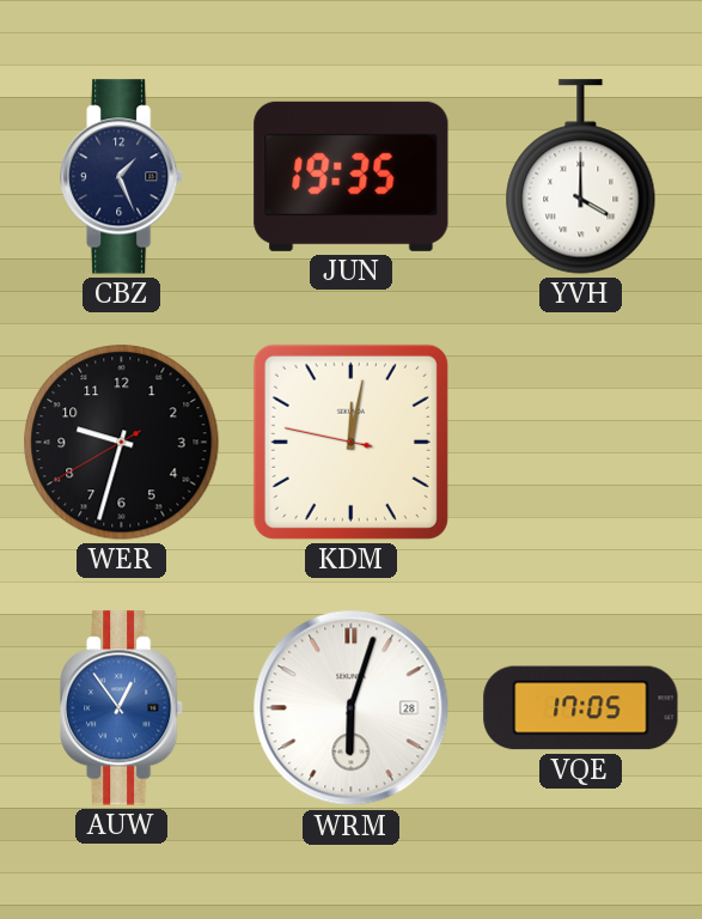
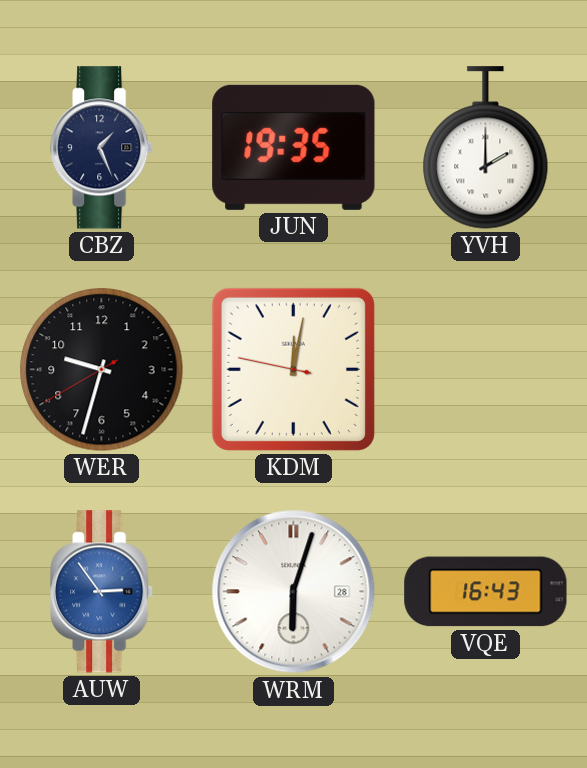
YVH: 4:00 -> 2:00 (486, 148)
AUW: 12:54 -> 2:54 (102, 592)
VQE: 17:05 -> 16:43 (486, 592)
